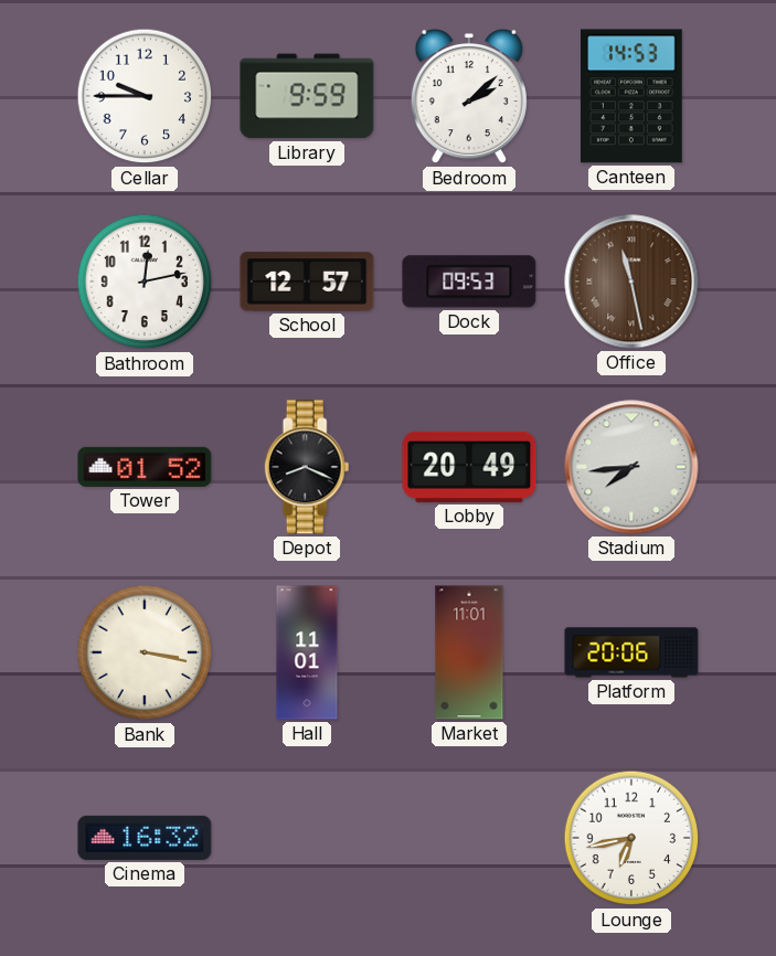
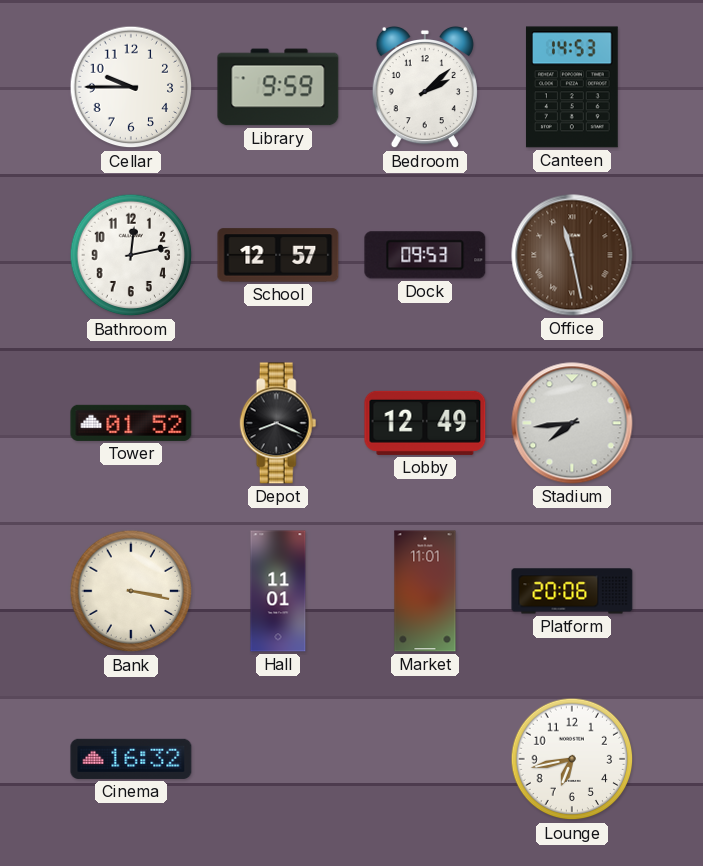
Lobby: 20:49 -> 12:49 (425, 423)
